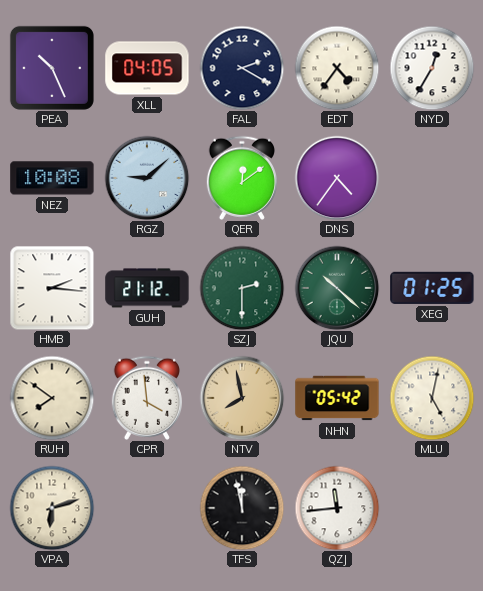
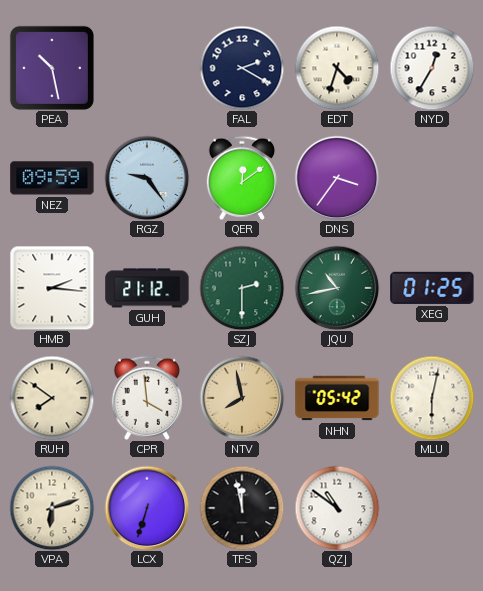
PEA: 10:26 -> 10:28 (52, 68)
XLL: 04:05 -> none (147, 68)
EDT: 4:36 -> 4:33 (337, 68)
NEZ: 10:08 -> 09:59 (52, 178)
RGZ: 9:08 -> 9:24 (147, 178)
DNS: 4:36 -> 3:36 (337, 178)
JQU: 10:22 -> 10:43 (337, 288)
MLU: 5:02 -> 6:02 (432, 398)
LCX: none -> 6:33 (147, 508)
QZJ: 11:44 -> 10:51 (337, 508)
